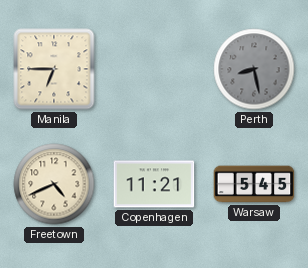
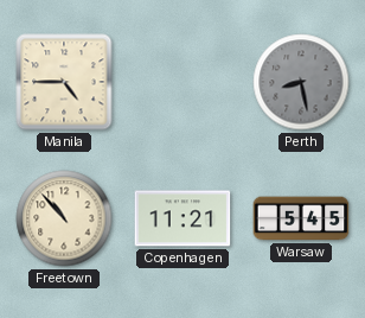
Manila: 6:45 -> 4:45 (64, 82)
Freetown: 4:41 -> 10:53 (64, 218)
